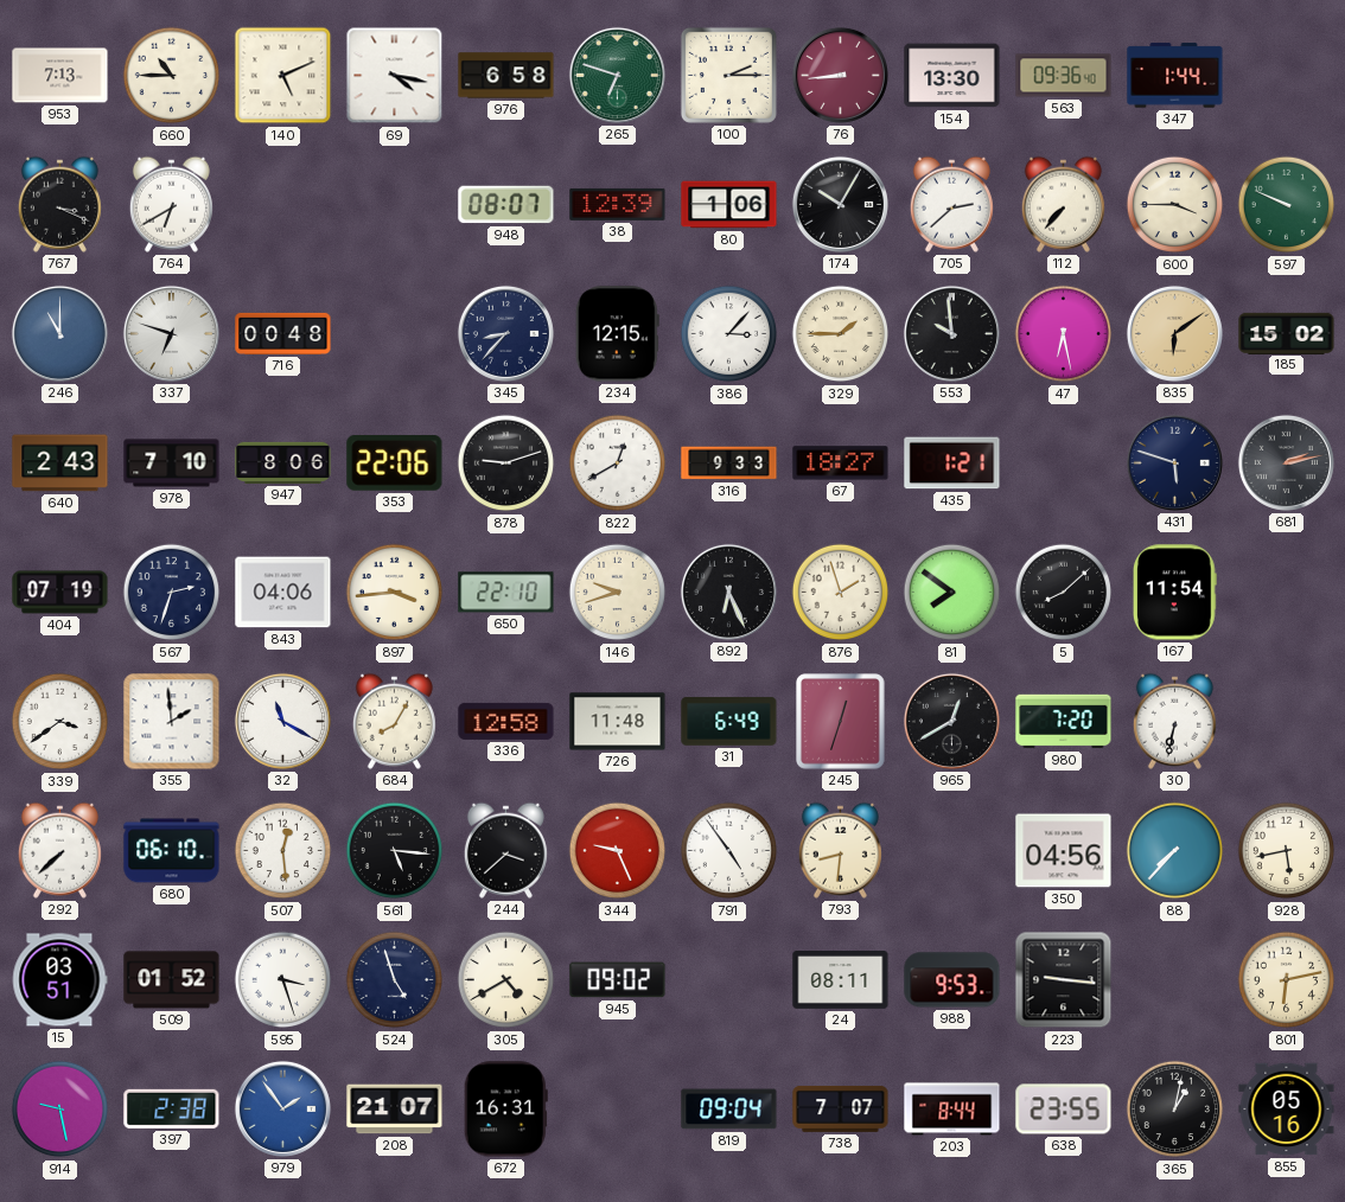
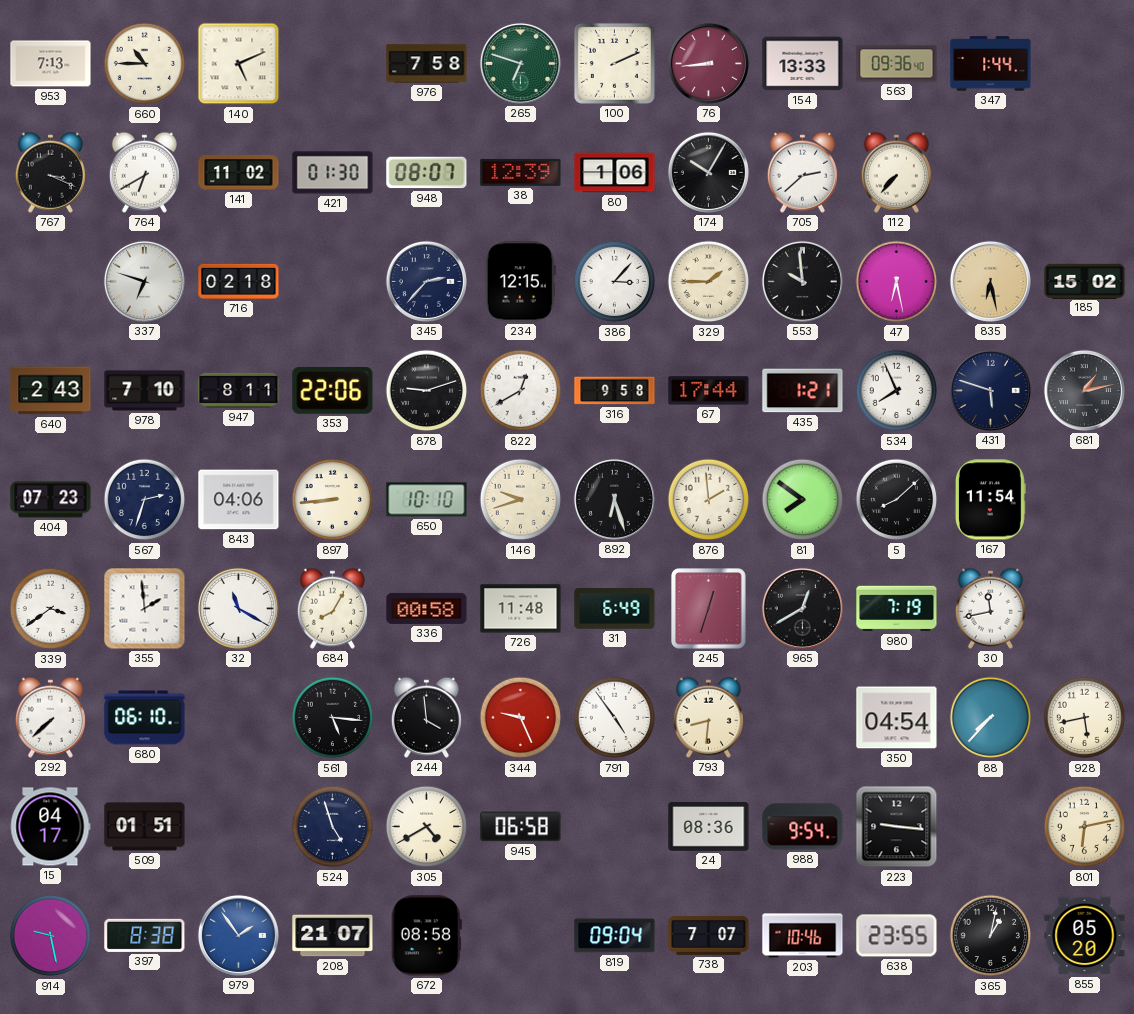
69: 4:17 -> none (395, 76)
976: 6:58 -> 7:58 (427, 64)
100: 2:15 -> 2:11 (614, 63)
154: 13:30 -> 13:33 (803, 64)
141: none -> 11:02 (239, 172)
421: none -> 01:30 (333, 173)
600: 3:45 -> none (1175, 205)
597: 9:49 -> none (1287, 205)
246: 11:00 -> none (59, 333)
716: 00:48 -> 02:18 (239, 281)
345: 8:37 -> 2:37 (426, 281)
835: 6:09 -> 6:28 (990, 281)
947: 8:06 -> 8:11 (239, 390)
316: 9:33 -> 9:58 (615, 391)
67: 18:27 -> 17:44 (709, 391)
534: none -> 7:56 (897, 391)
681: 2:13 -> 1:13 (1084, 390)
404: 07:19 -> 07:23 (51, 500)
897: 3:44 -> 8:44 (333, 500)
650: 22:10 -> 10:10 (427, 500)
892: 6:26 -> 6:27 (614, 499)
876: 1:57 -> 1:59 (709, 500)
336: 12:58 -> 00:58 (427, 608)
980: 7:20 -> 7:19 (897, 609)
30: 6:32 -> 11:43 (990, 608)
507: 12:29 -> none (283, 851)
244: 3:38 -> 3:59 (426, 717)
350: 04:56 -> 04:54 (897, 718)
15: 03:51 -> 04:17 (50, 827)
509: 01:52 -> 01:51 (145, 827)
595: 3:27 -> none (283, 980)
945: 09:02 -> 06:58 (521, 827)
24: 08:11 -> 08:36 (709, 827)
988: 9:53 -> 9:54 (803, 827)
397: 2:38 -> 8:38 (145, 935)
672: 16:31 -> 08:58 (426, 936)
203: 8:44 -> 10:46 (803, 936)
855: 05:16 -> 05:20 (1085, 936)
